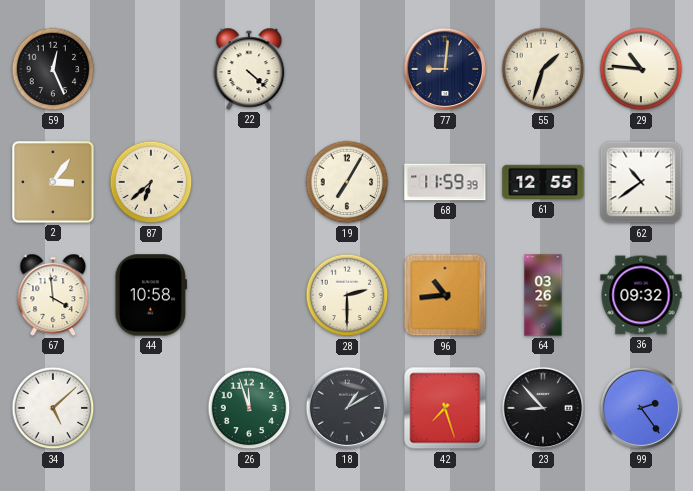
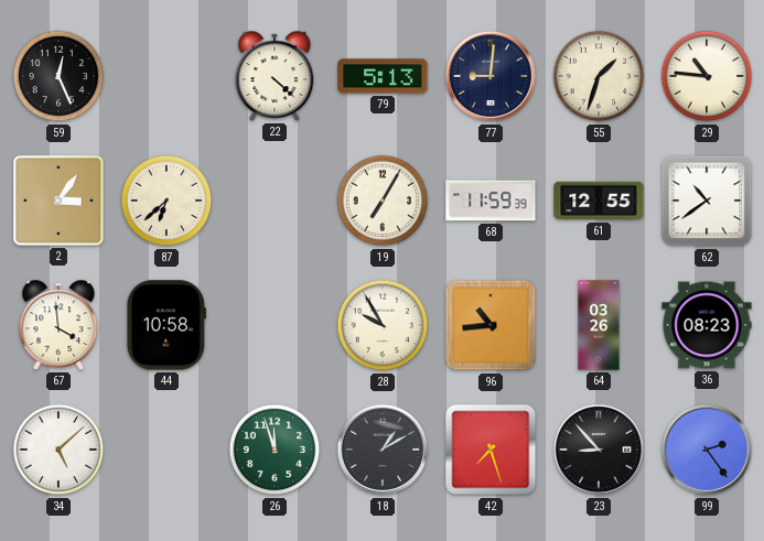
79: none -> 5:13 (383, 76)
28: 2:30 -> 9:55 (383, 325)
36: 09:32 -> 08:23 (707, 325)
